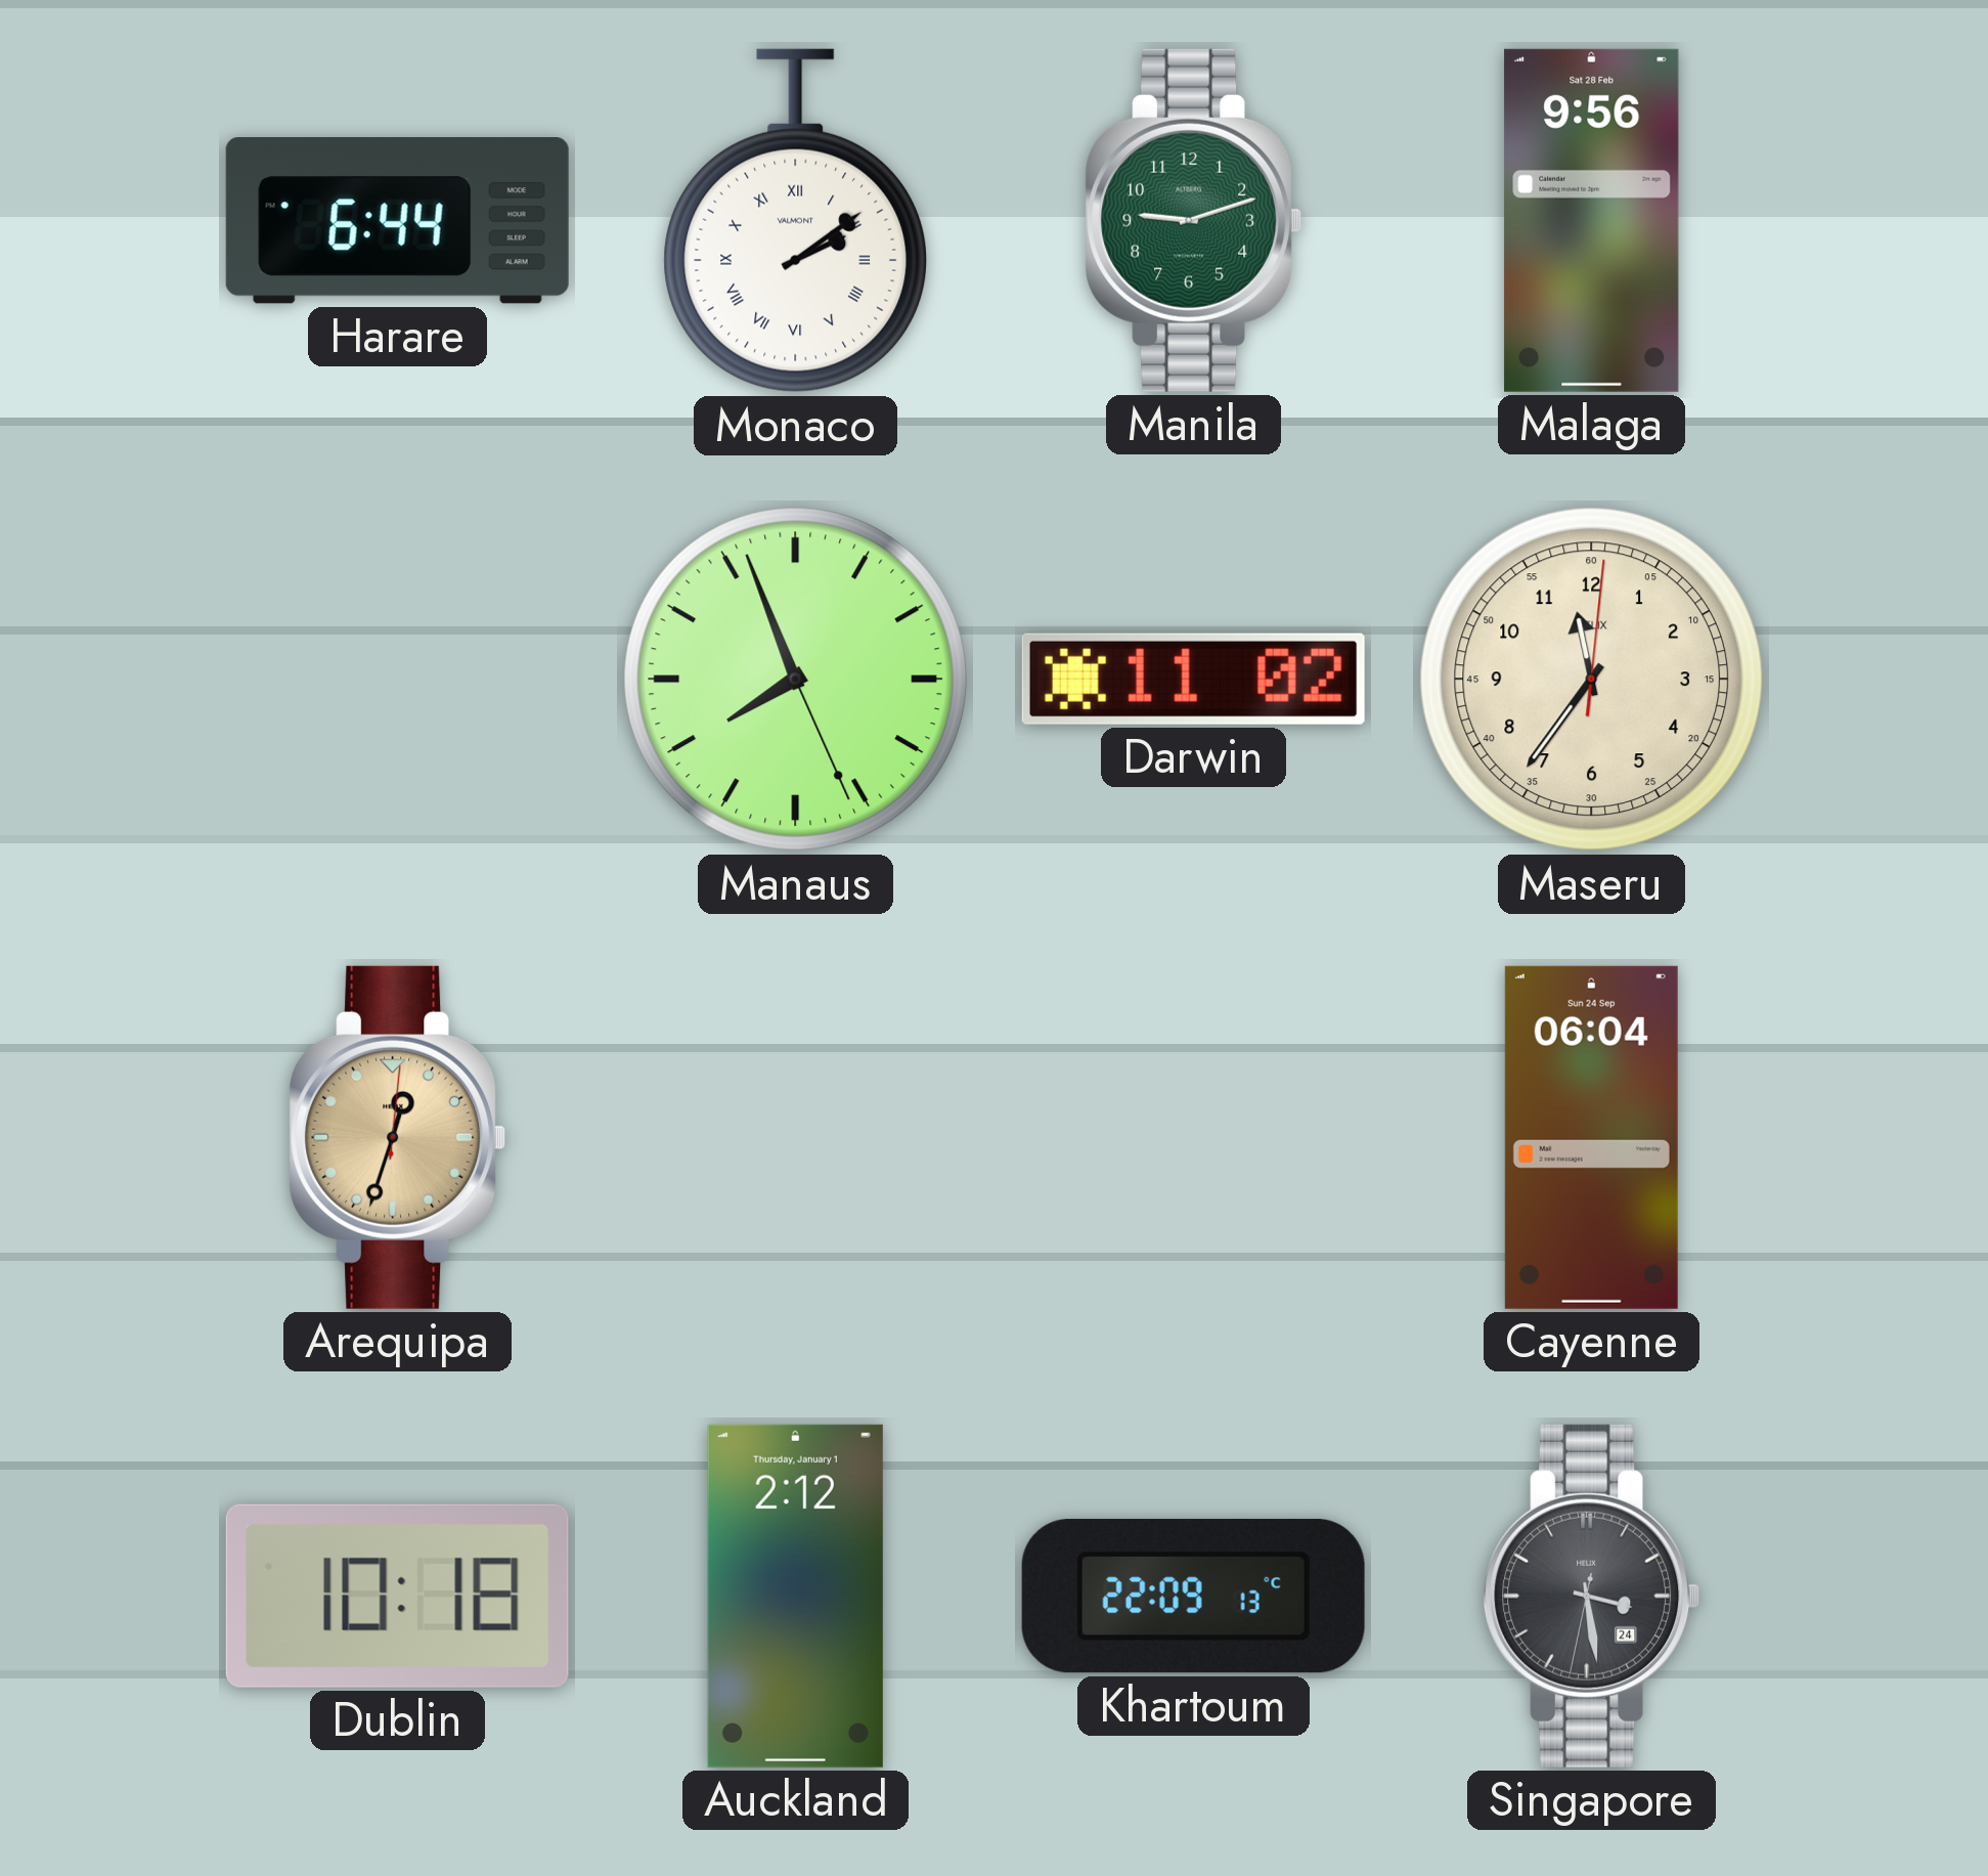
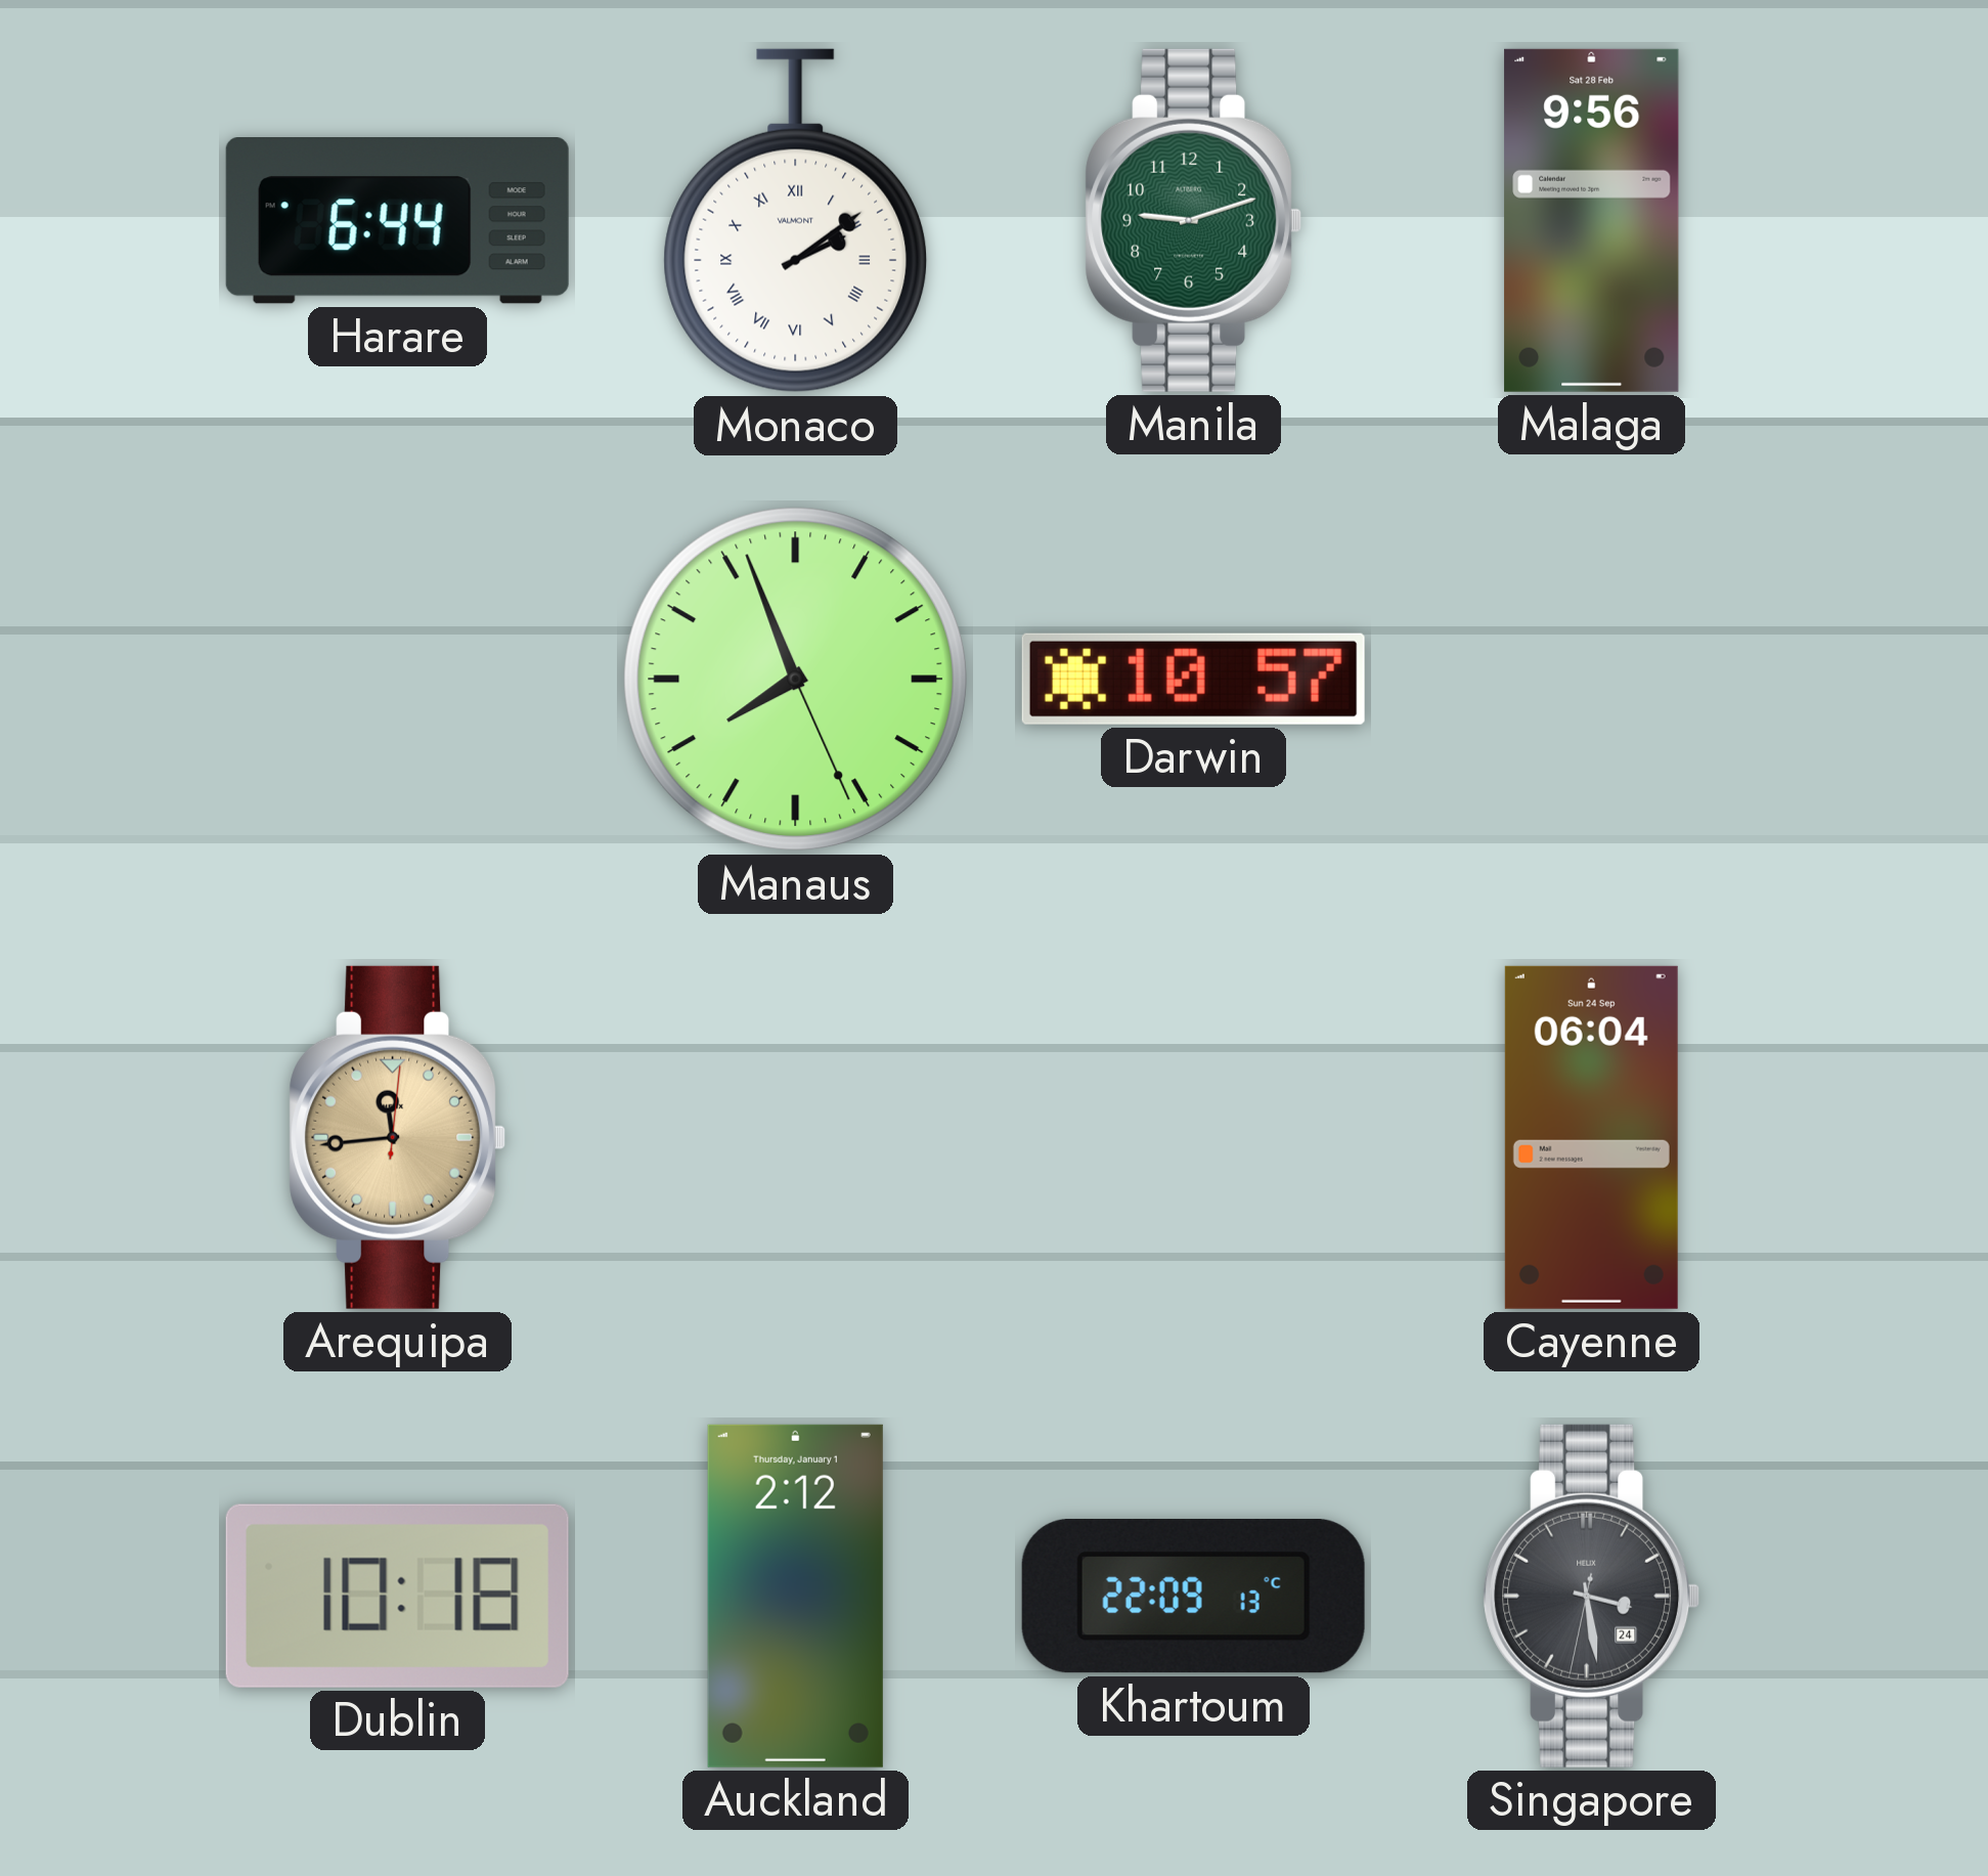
Darwin: 11:02 -> 10:57 (1193, 679)
Maseru: 11:36 -> none (1592, 680)
Arequipa: 12:33 -> 11:44 (398, 1137)
